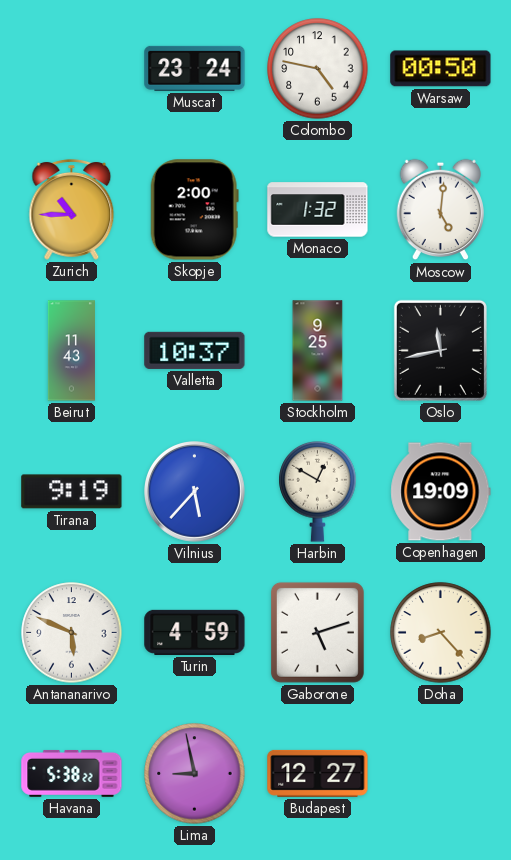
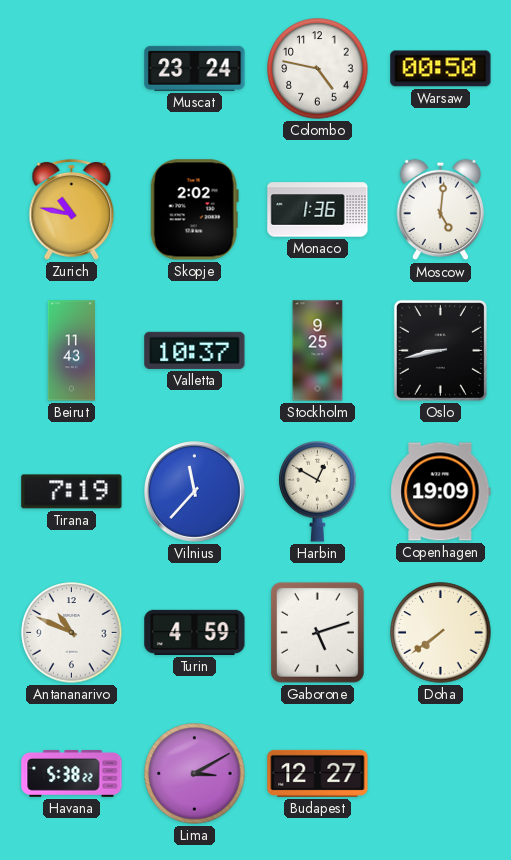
Zurich: 10:45 -> 10:47 (72, 209)
Skopje: 2:00 -> 2:02 (194, 210)
Monaco: 1:32 -> 1:36 (318, 210)
Oslo: 11:43 -> 8:43 (440, 350)
Tirana: 9:19 -> 7:19 (72, 492)
Vilnius: 5:37 -> 11:37 (195, 492)
Antananarivo: 5:49 -> 10:49 (72, 633)
Doha: 8:23 -> 7:39 (441, 633)
Lima: 8:58 -> 3:10 (195, 774)
